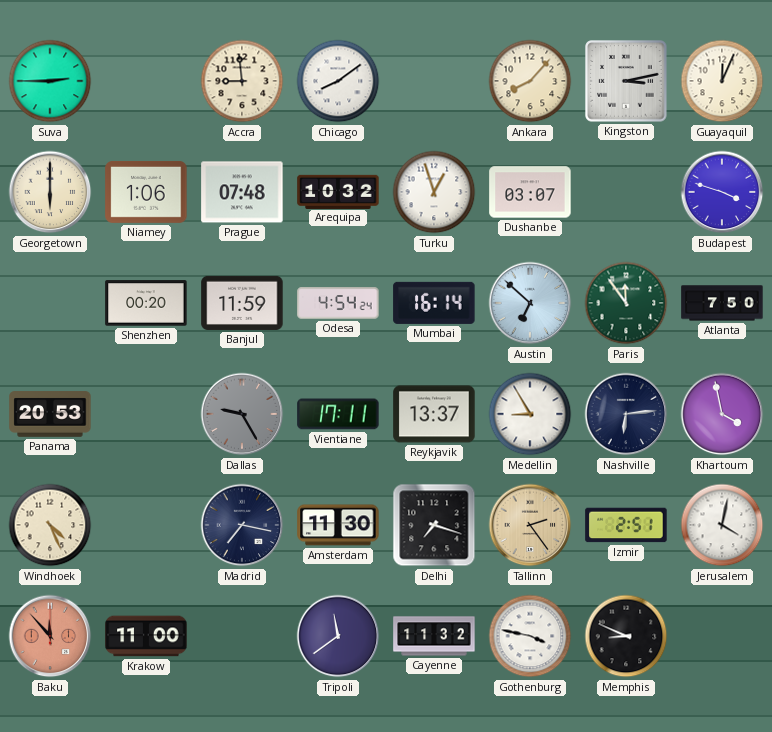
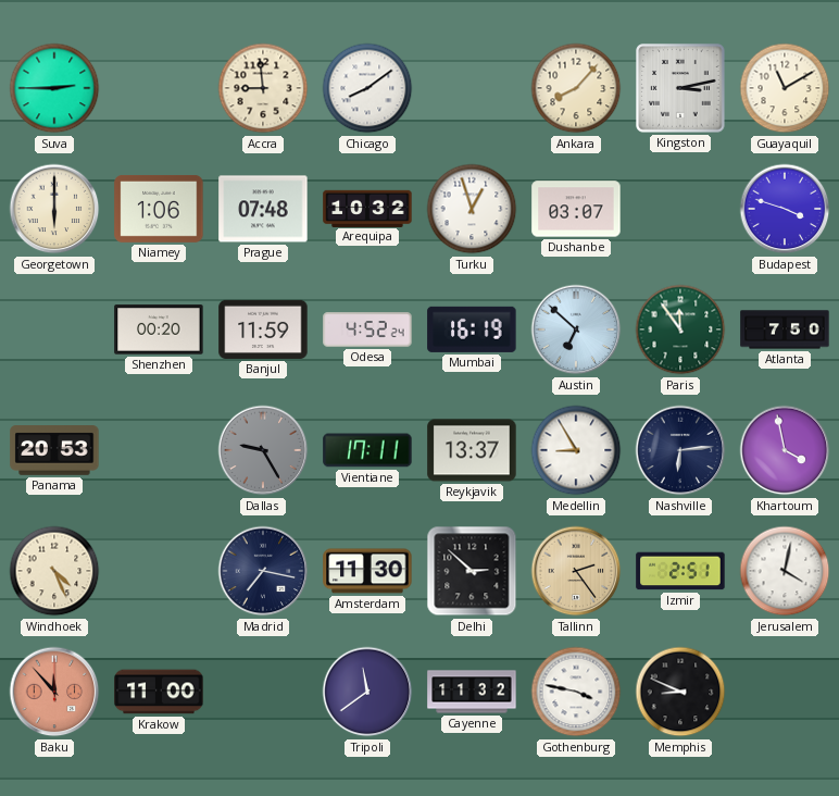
Guayaquil: 12:04 -> 11:10 (785, 88)
Odesa: 4:54 -> 4:52 (367, 329)
Mumbai: 16:14 -> 16:19 (472, 329)
Delhi: 7:18 -> 2:52 (472, 571)
